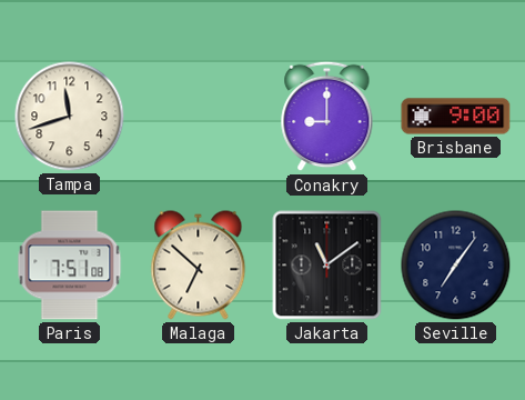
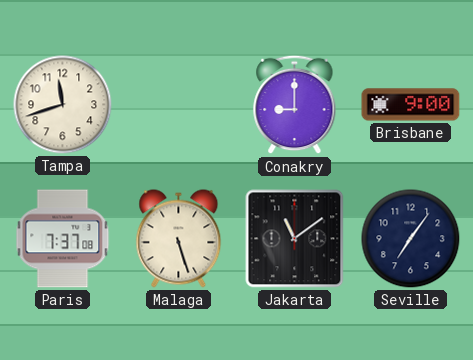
Paris: 7:51 -> 7:37 (63, 239)
Malaga: 6:52 -> 5:27 (179, 239)
